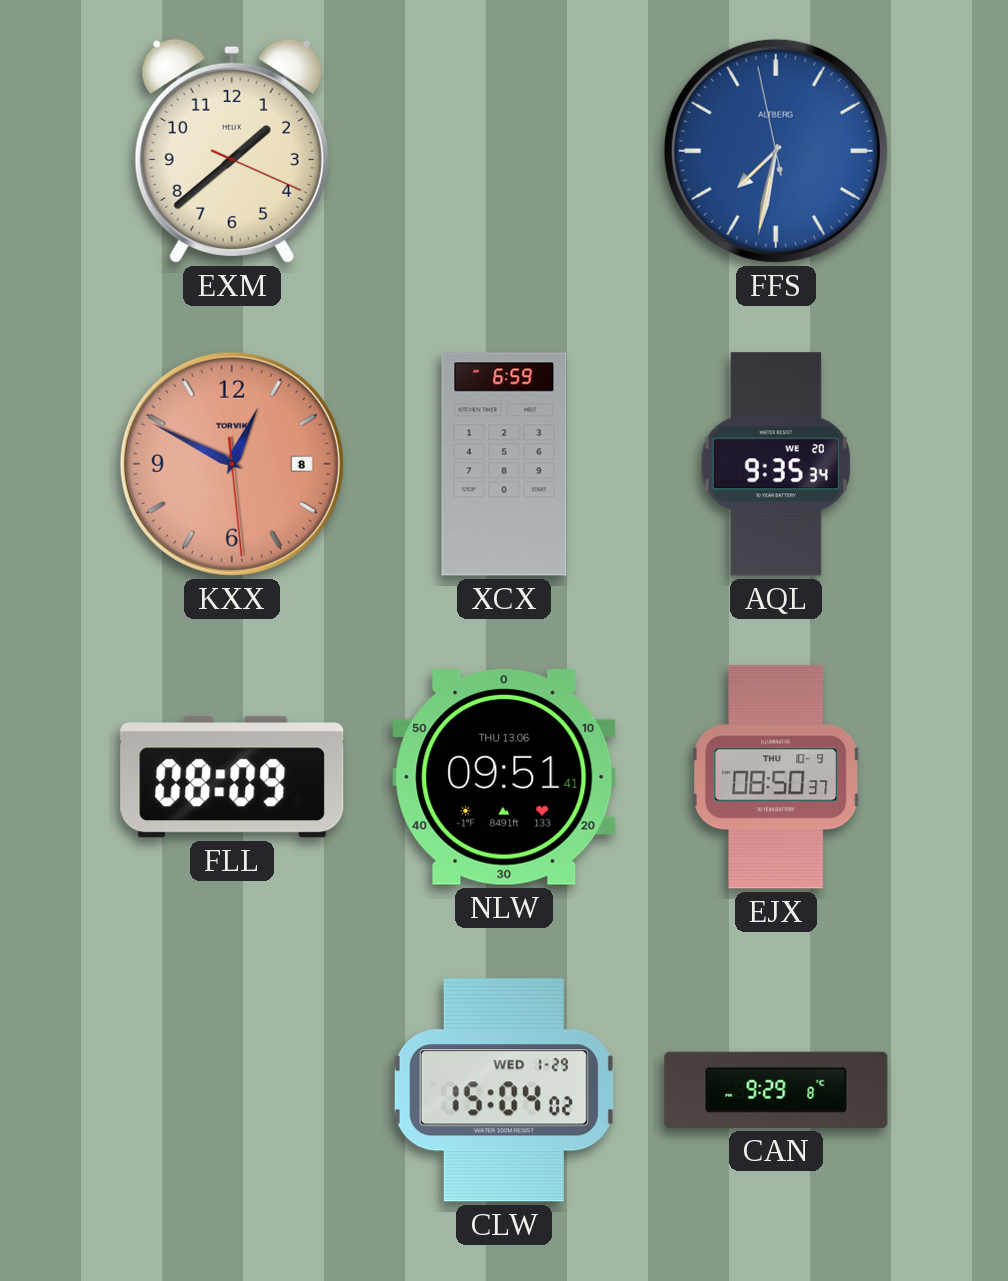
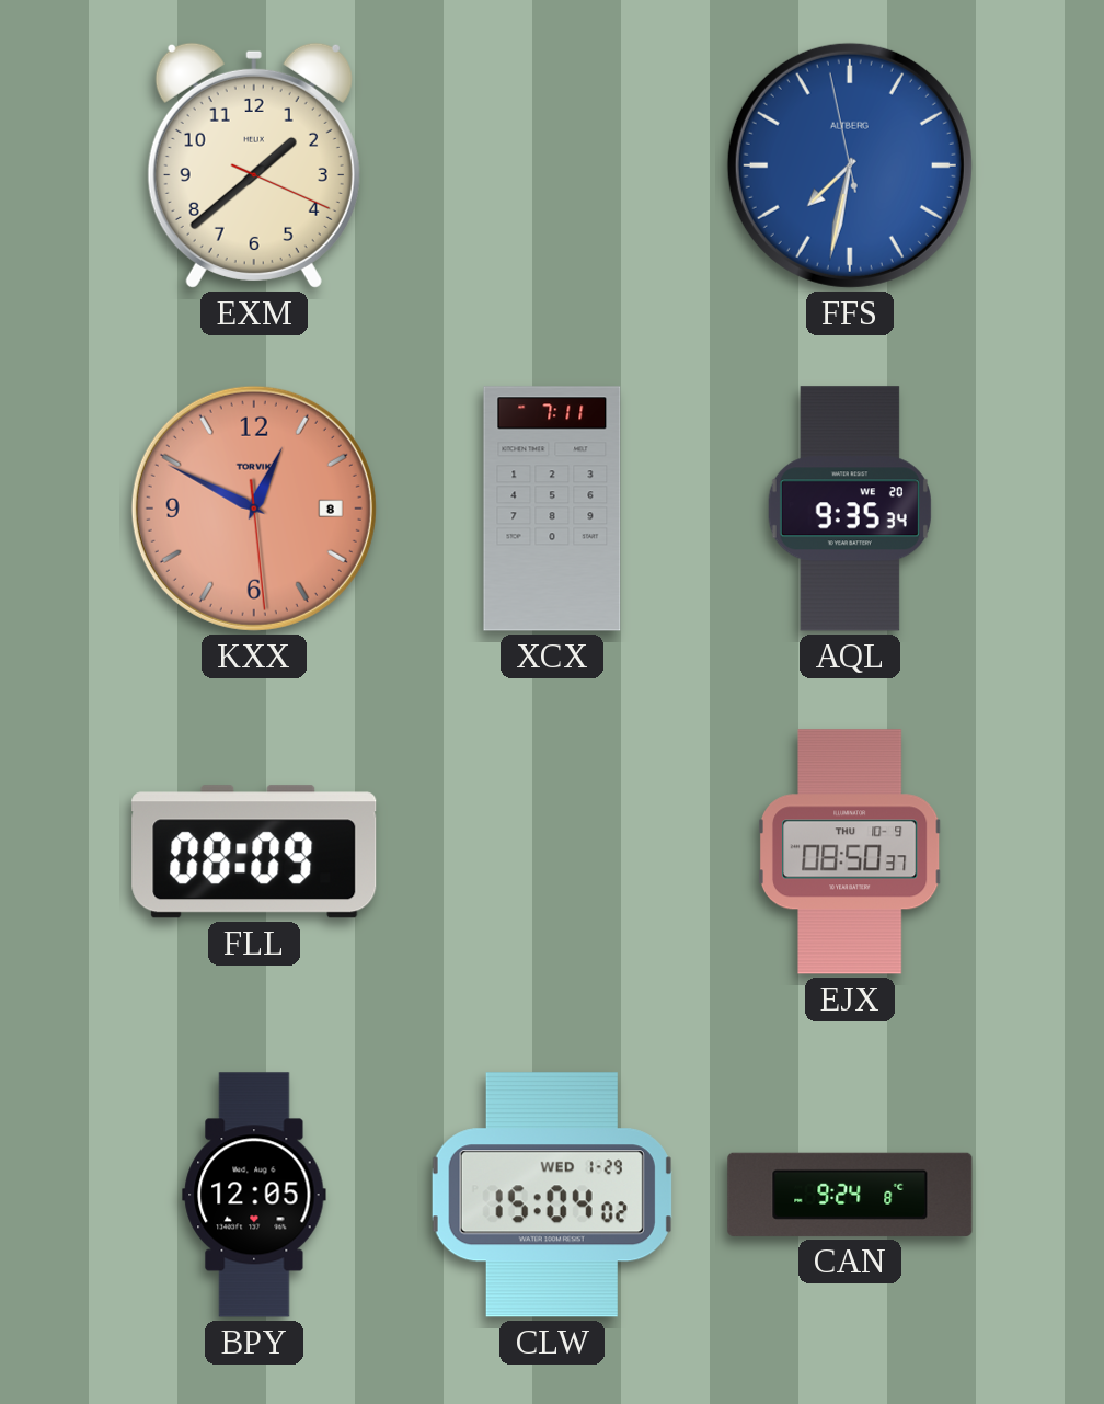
XCX: 6:59 -> 7:11 (552, 509)
NLW: 09:51 -> none (504, 778)
BPY: none -> 12:05 (254, 1195)
CAN: 9:29 -> 9:24 (850, 1195)
